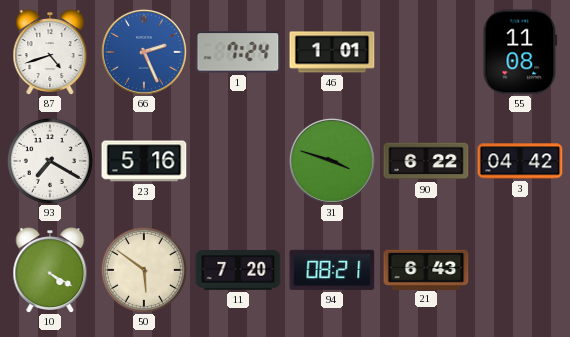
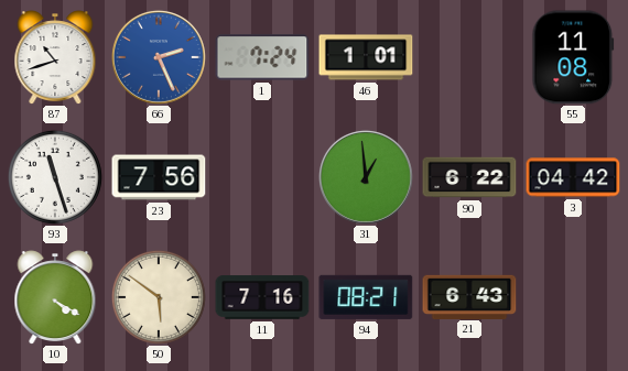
87: 4:42 -> 10:42 (55, 57)
93: 7:20 -> 11:27 (55, 177)
23: 5:16 -> 7:56 (159, 177)
31: 3:48 -> 12:59 (366, 177)
11: 7:20 -> 7:16 (262, 297)
